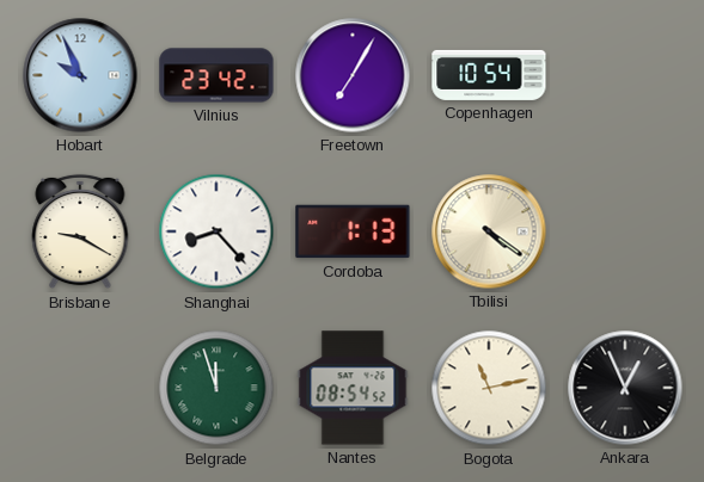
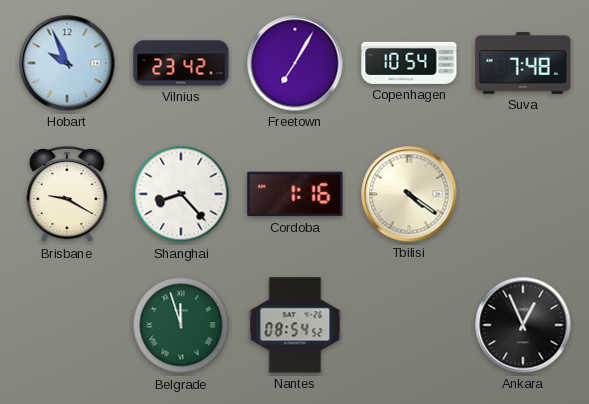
Suva: none -> 7:48 (523, 63)
Cordoba: 1:13 -> 1:16 (295, 194)
Bogota: 11:13 -> none (489, 388)
